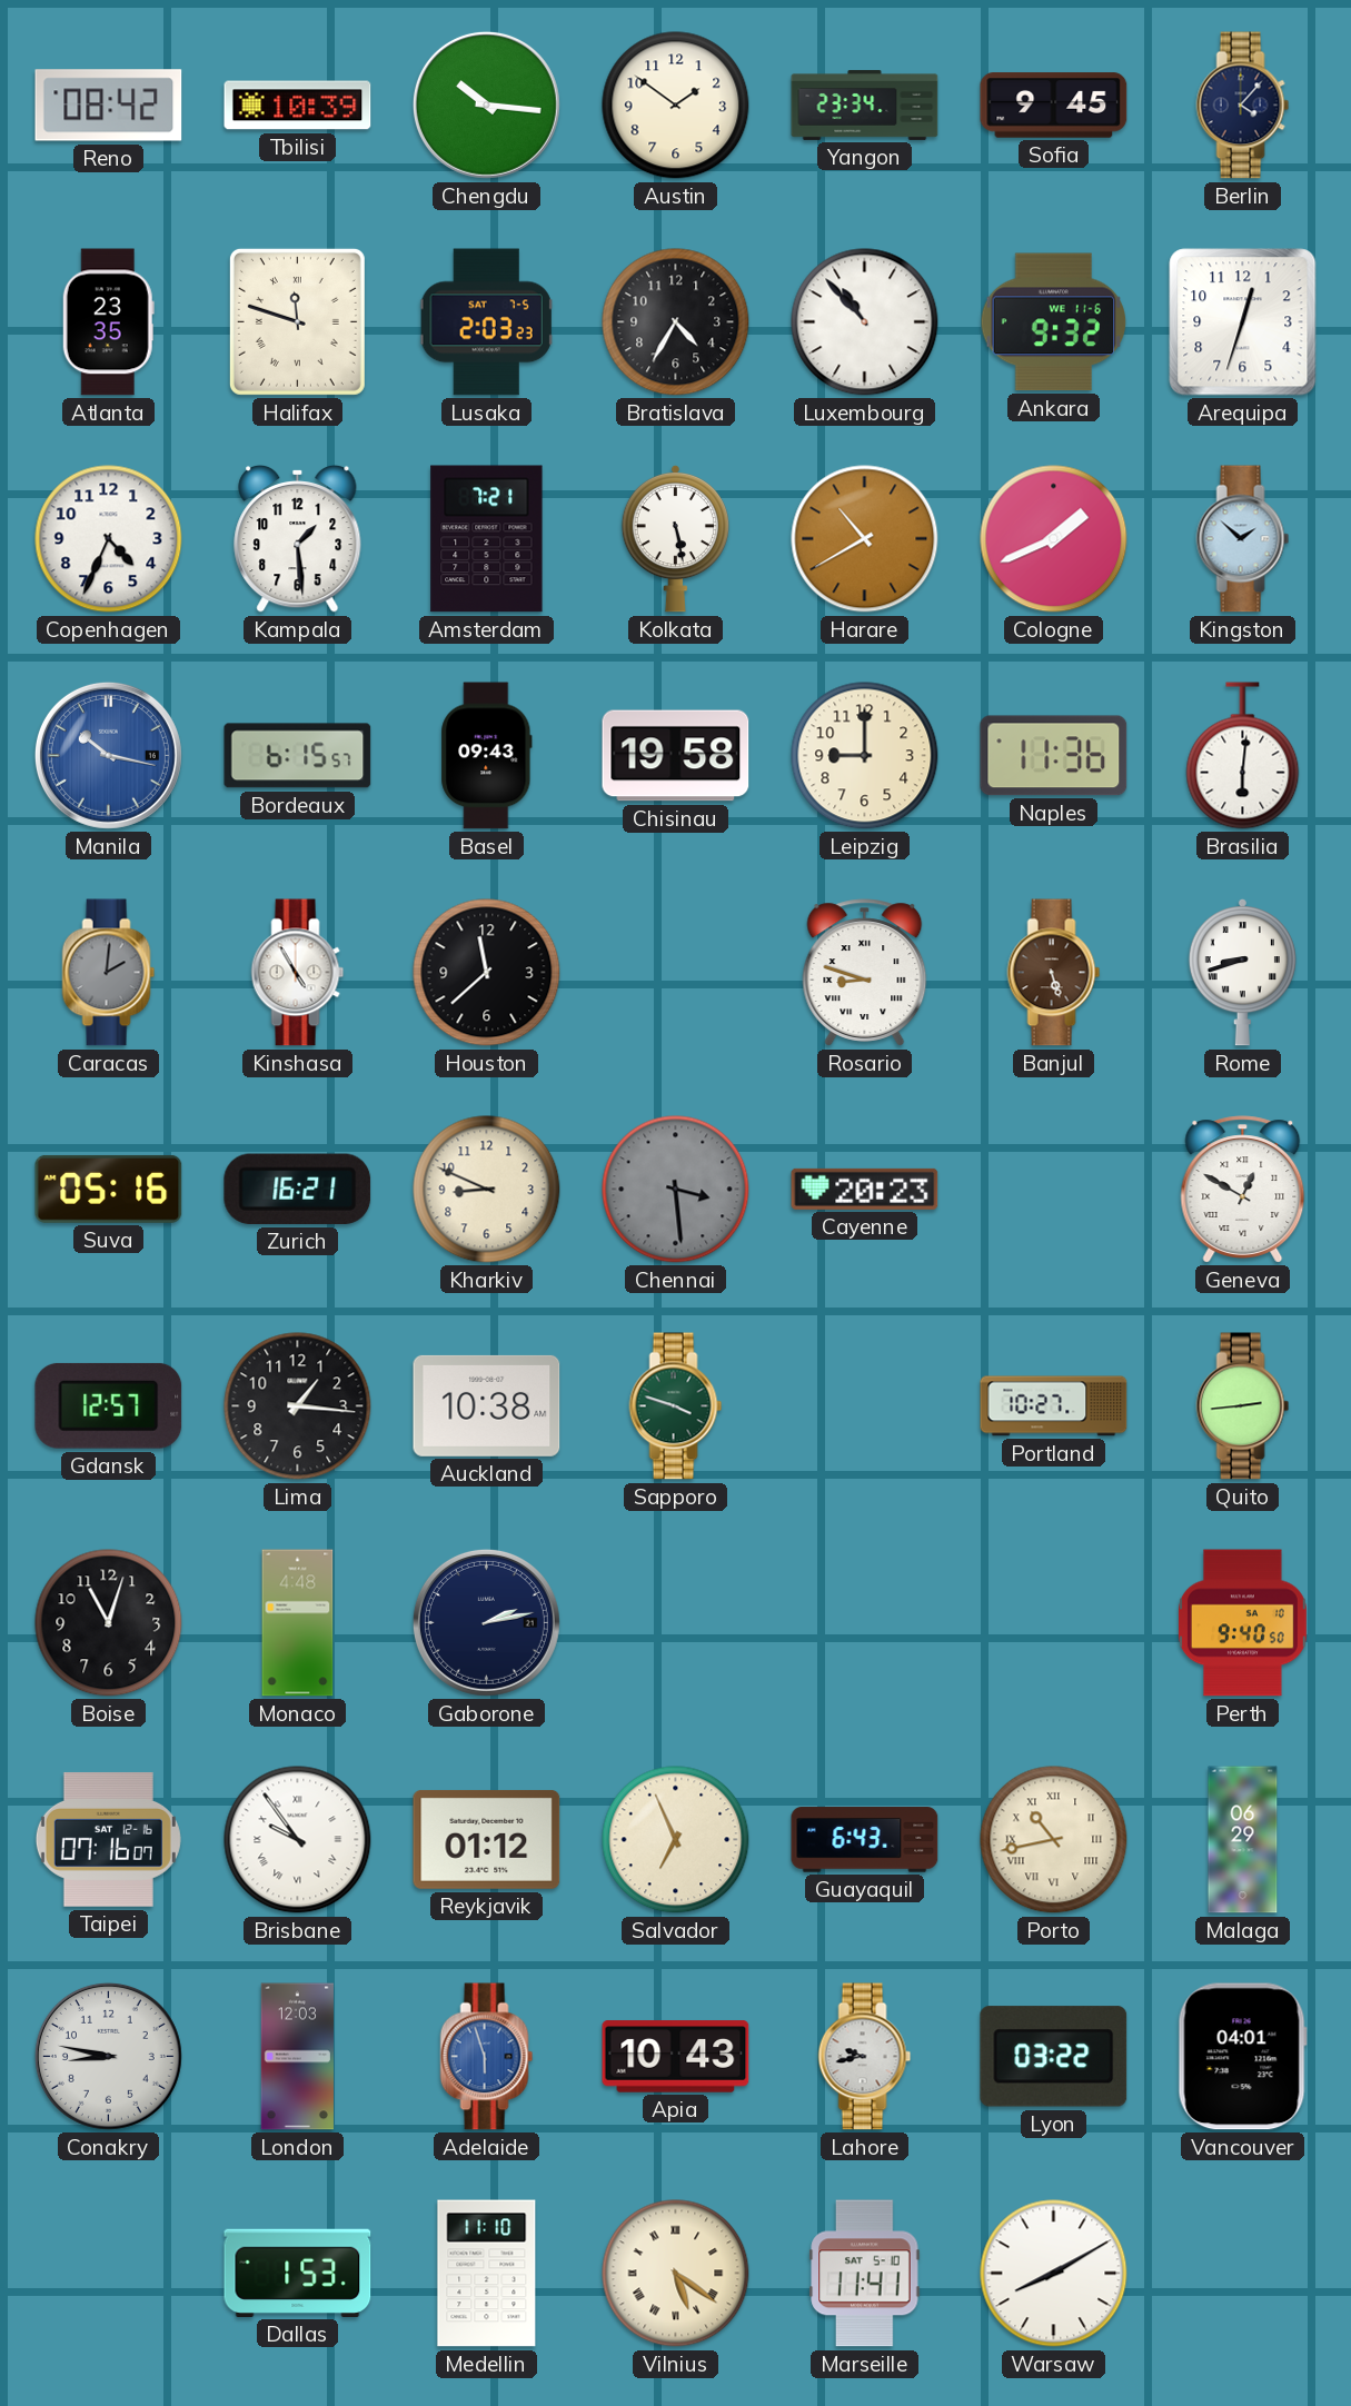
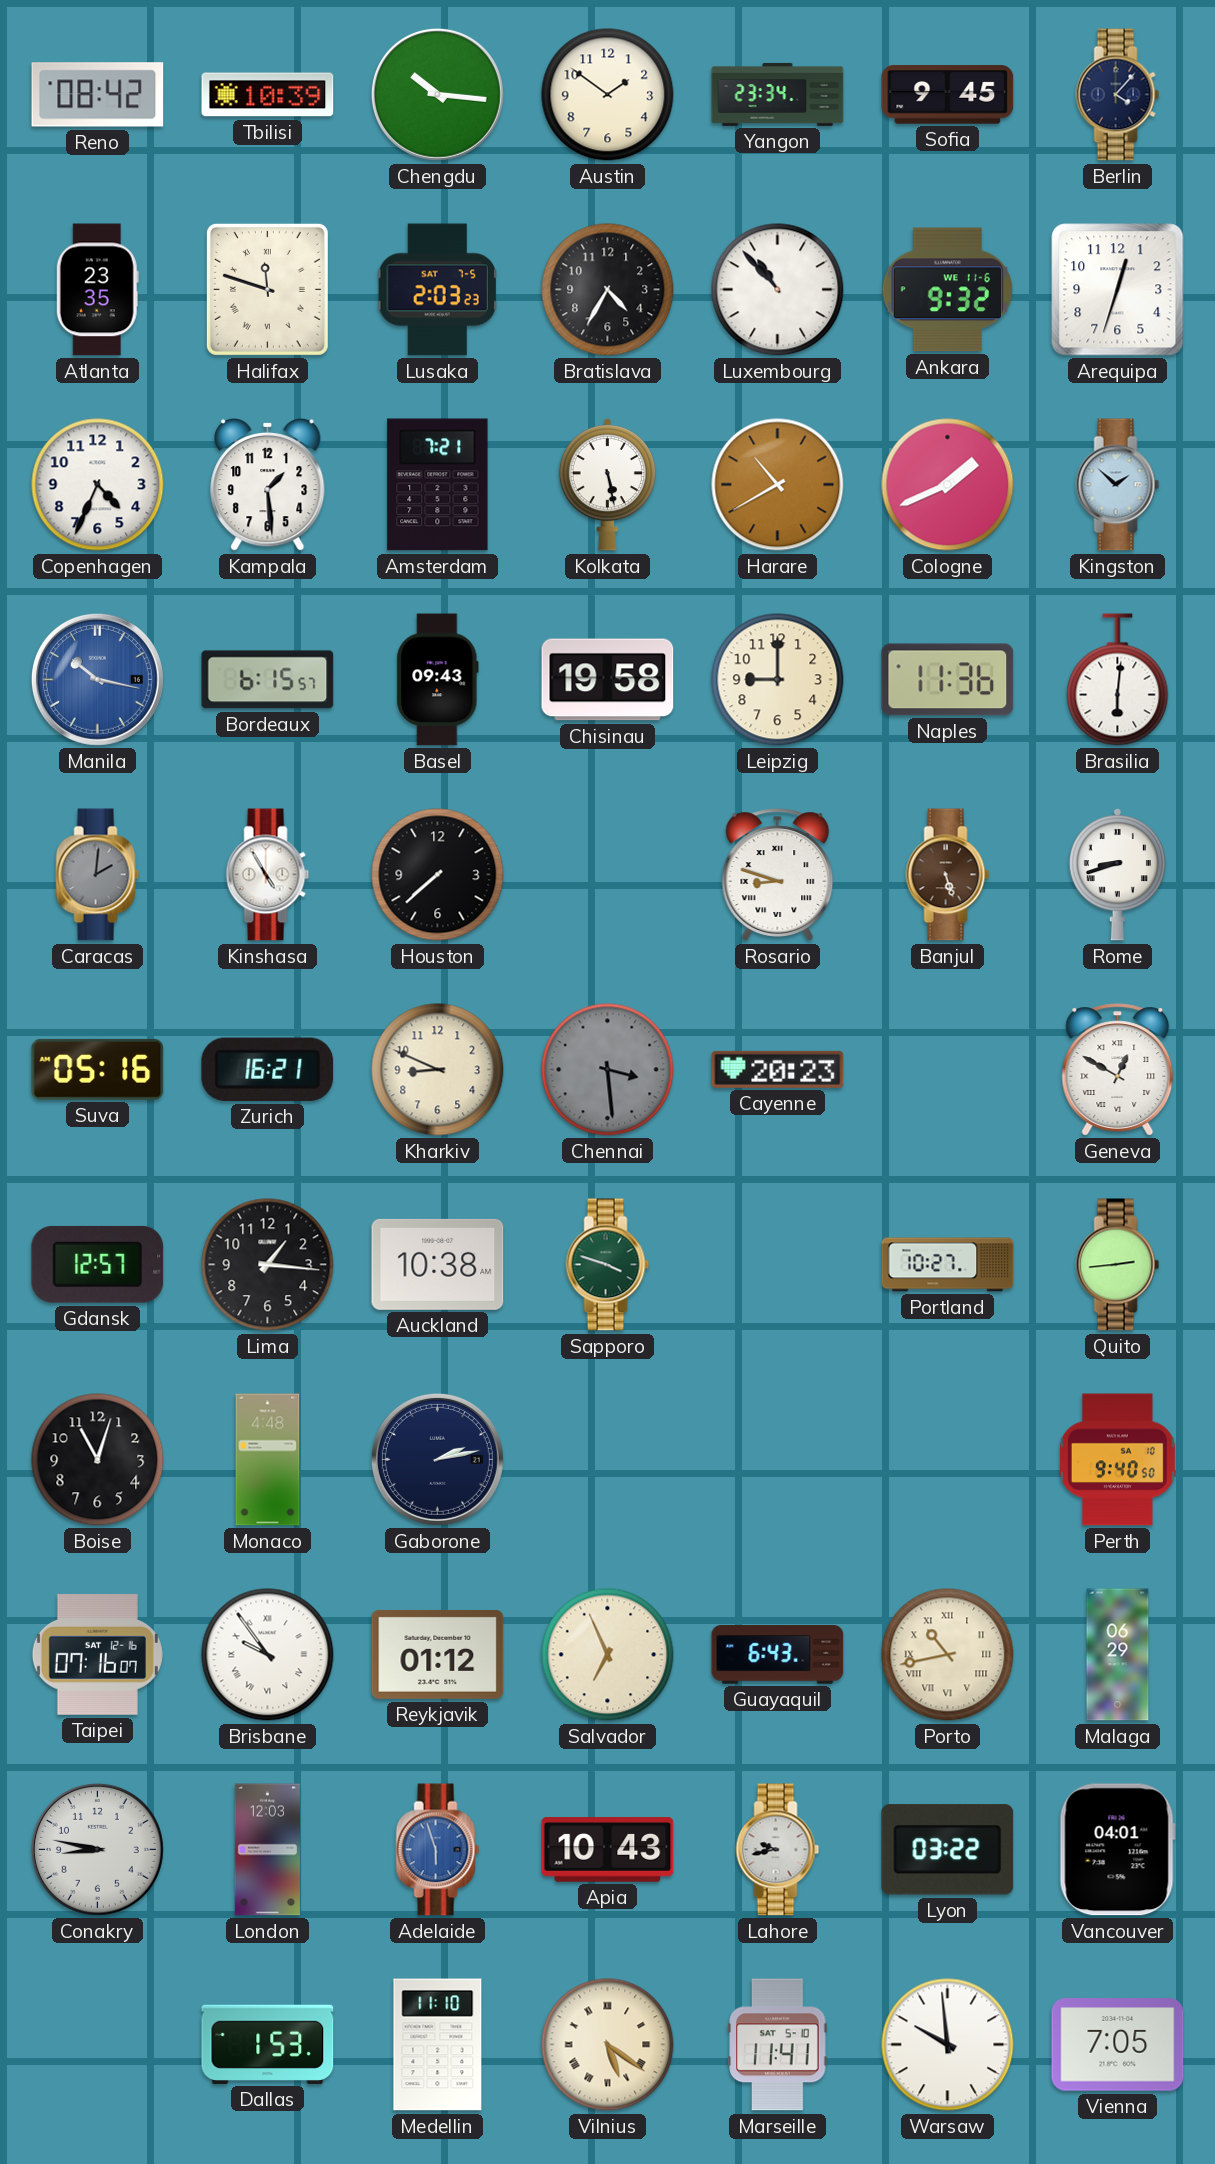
Houston: 11:38 -> 7:38 (438, 875)
Warsaw: 8:10 -> 9:59 (948, 2045)
Vienna: none -> 7:05 (1118, 2045)
